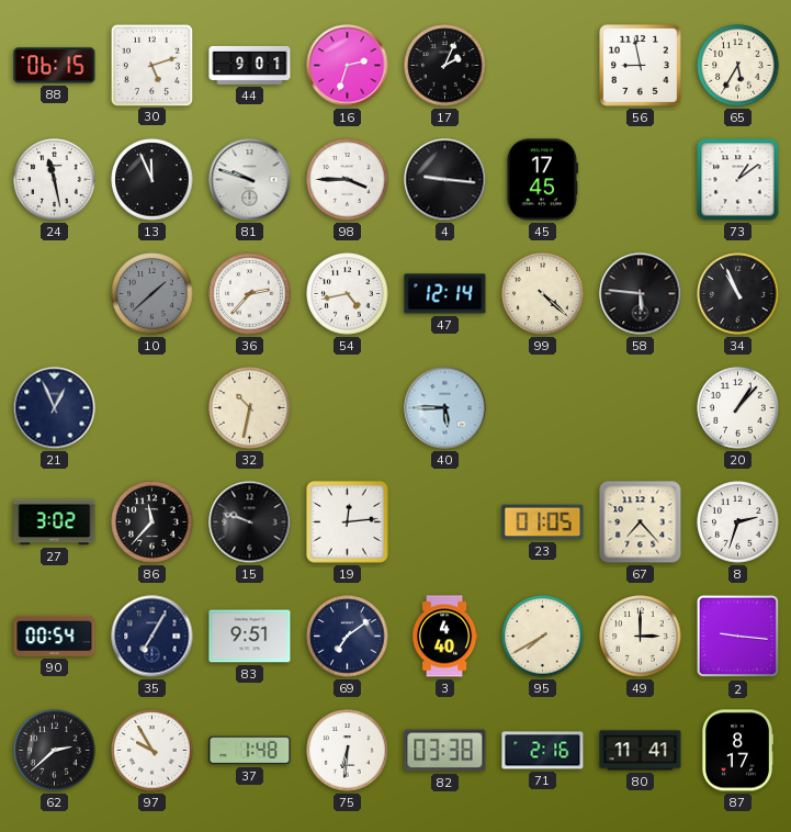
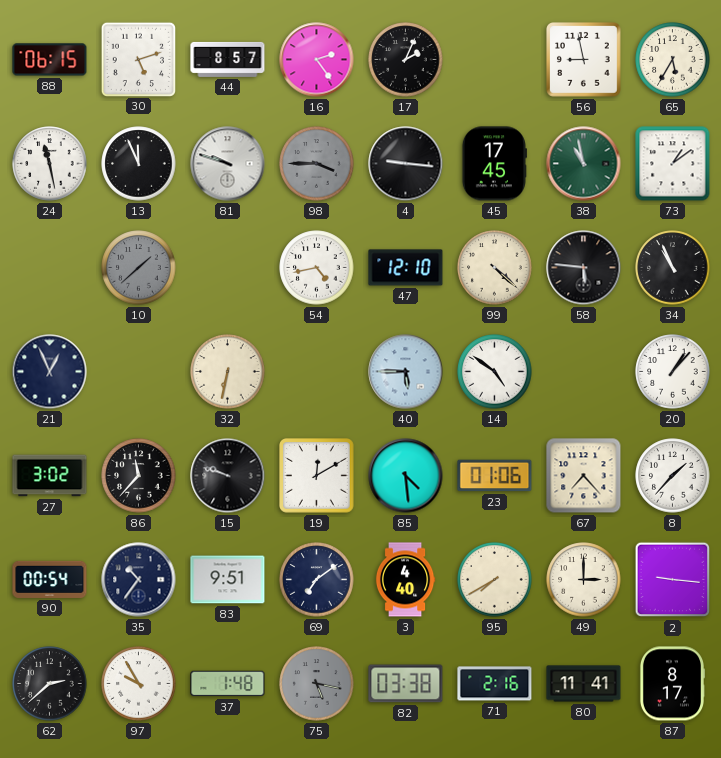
44: 9:01 -> 8:57 (228, 59)
16: 2:33 -> 2:24 (317, 60)
98 dial: white -> grey (317, 164)
38: none -> 10:58 (584, 164)
36: 2:37 -> none (250, 294)
47: 12:14 -> 12:10 (406, 268)
32: 10:32 -> 6:32 (228, 372)
14: none -> 4:51 (495, 372)
19: 12:14 -> 12:10 (317, 476)
85: none -> 4:29 (406, 476)
23: 01:05 -> 01:06 (495, 476)
8: 2:33 -> 1:37 (673, 476)
35: 7:05 -> 10:36 (139, 580)
75: 6:31 -> 5:17 (317, 684)
75 dial: white -> grey (317, 684)
